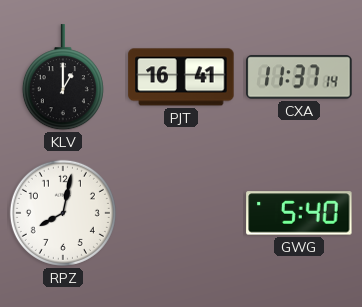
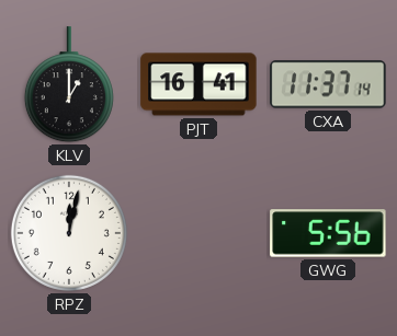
RPZ: 8:02 -> 12:02 (69, 233)
GWG: 5:40 -> 5:56 (328, 233)
